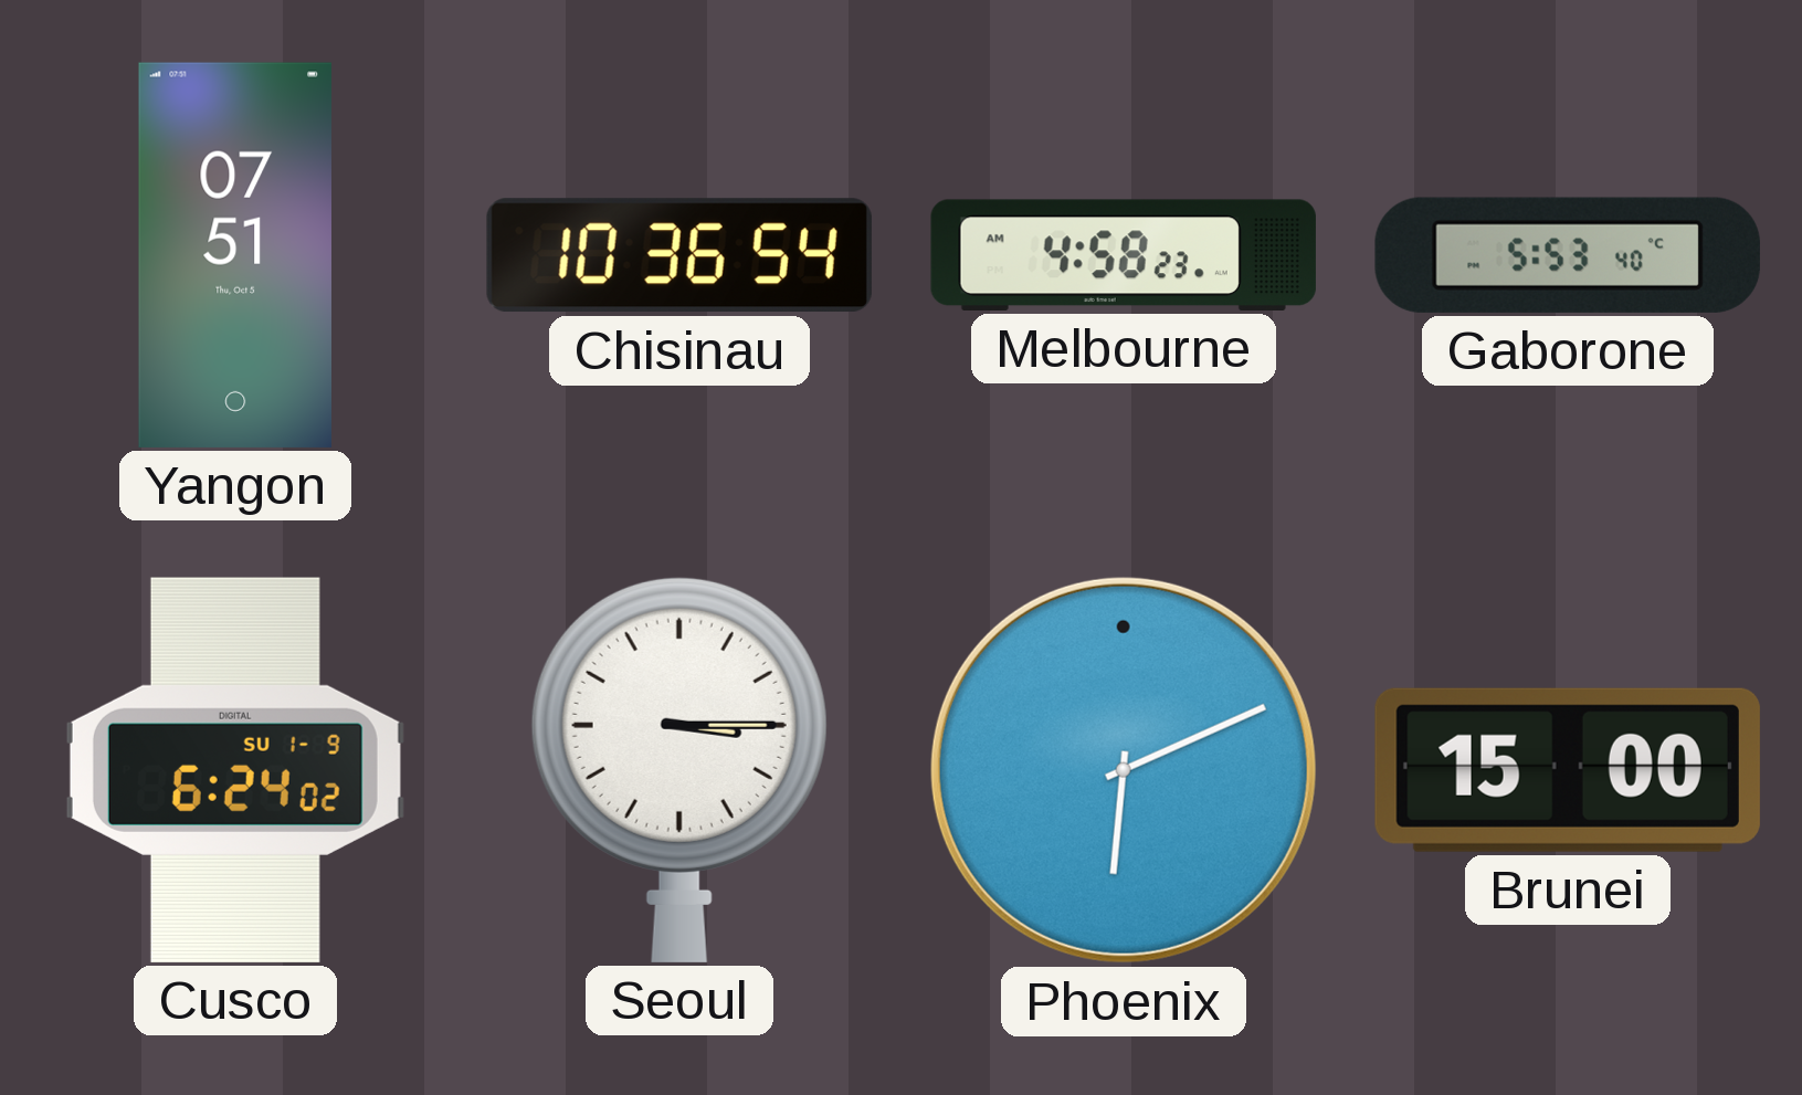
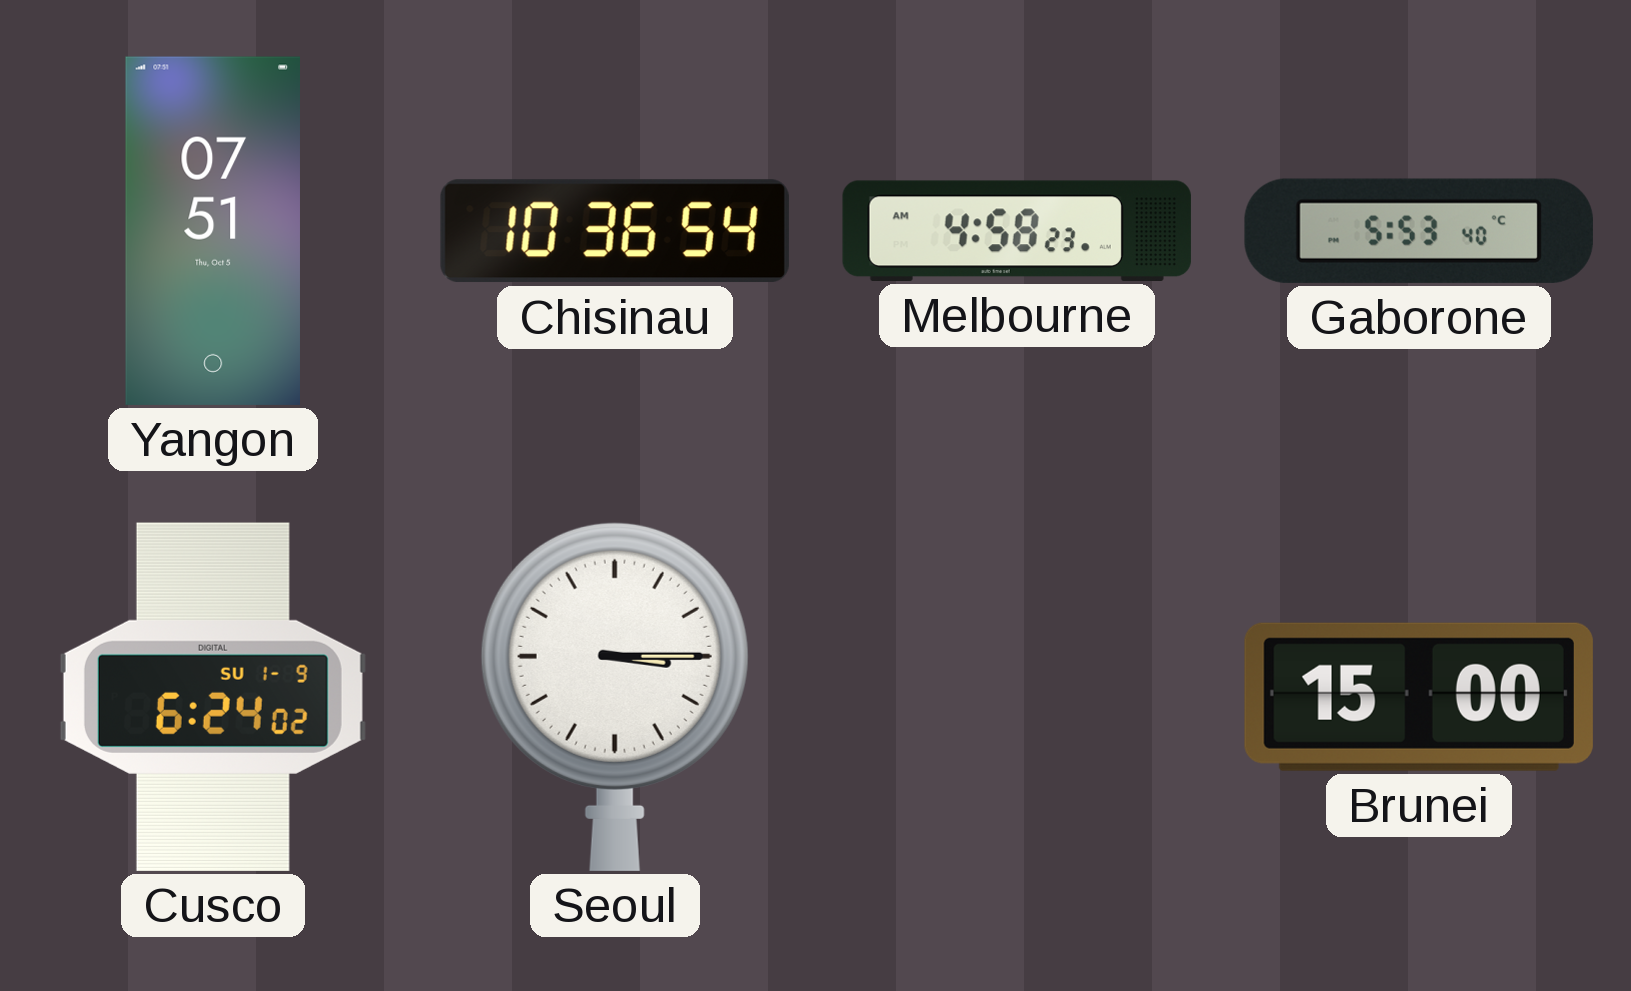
Phoenix: 6:11 -> none (1124, 770)
